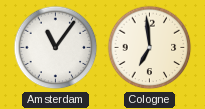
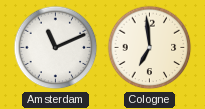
Amsterdam: 11:06 -> 11:11 (56, 48)
